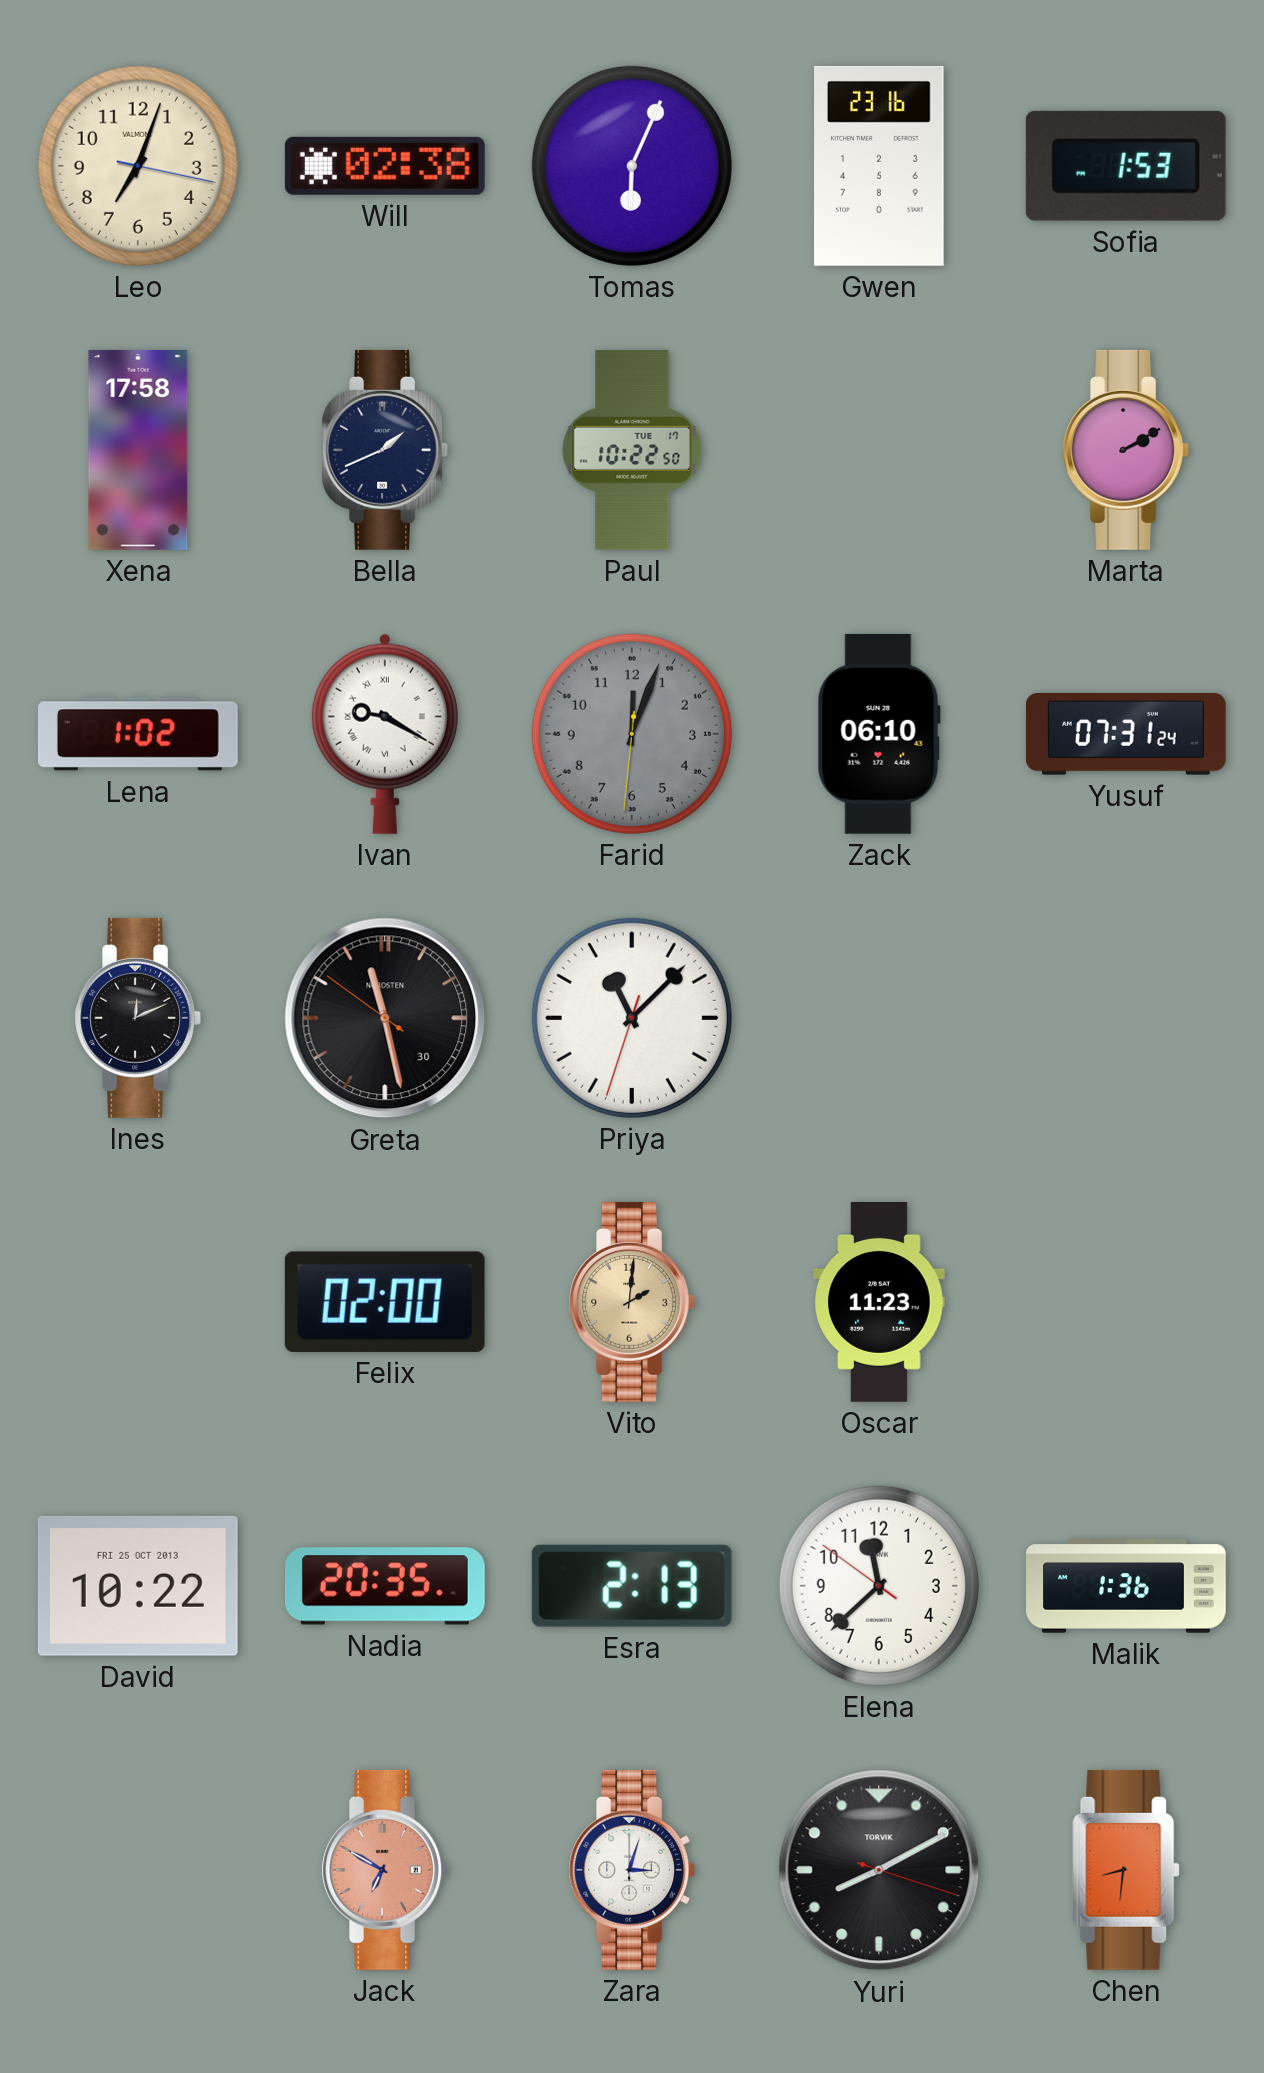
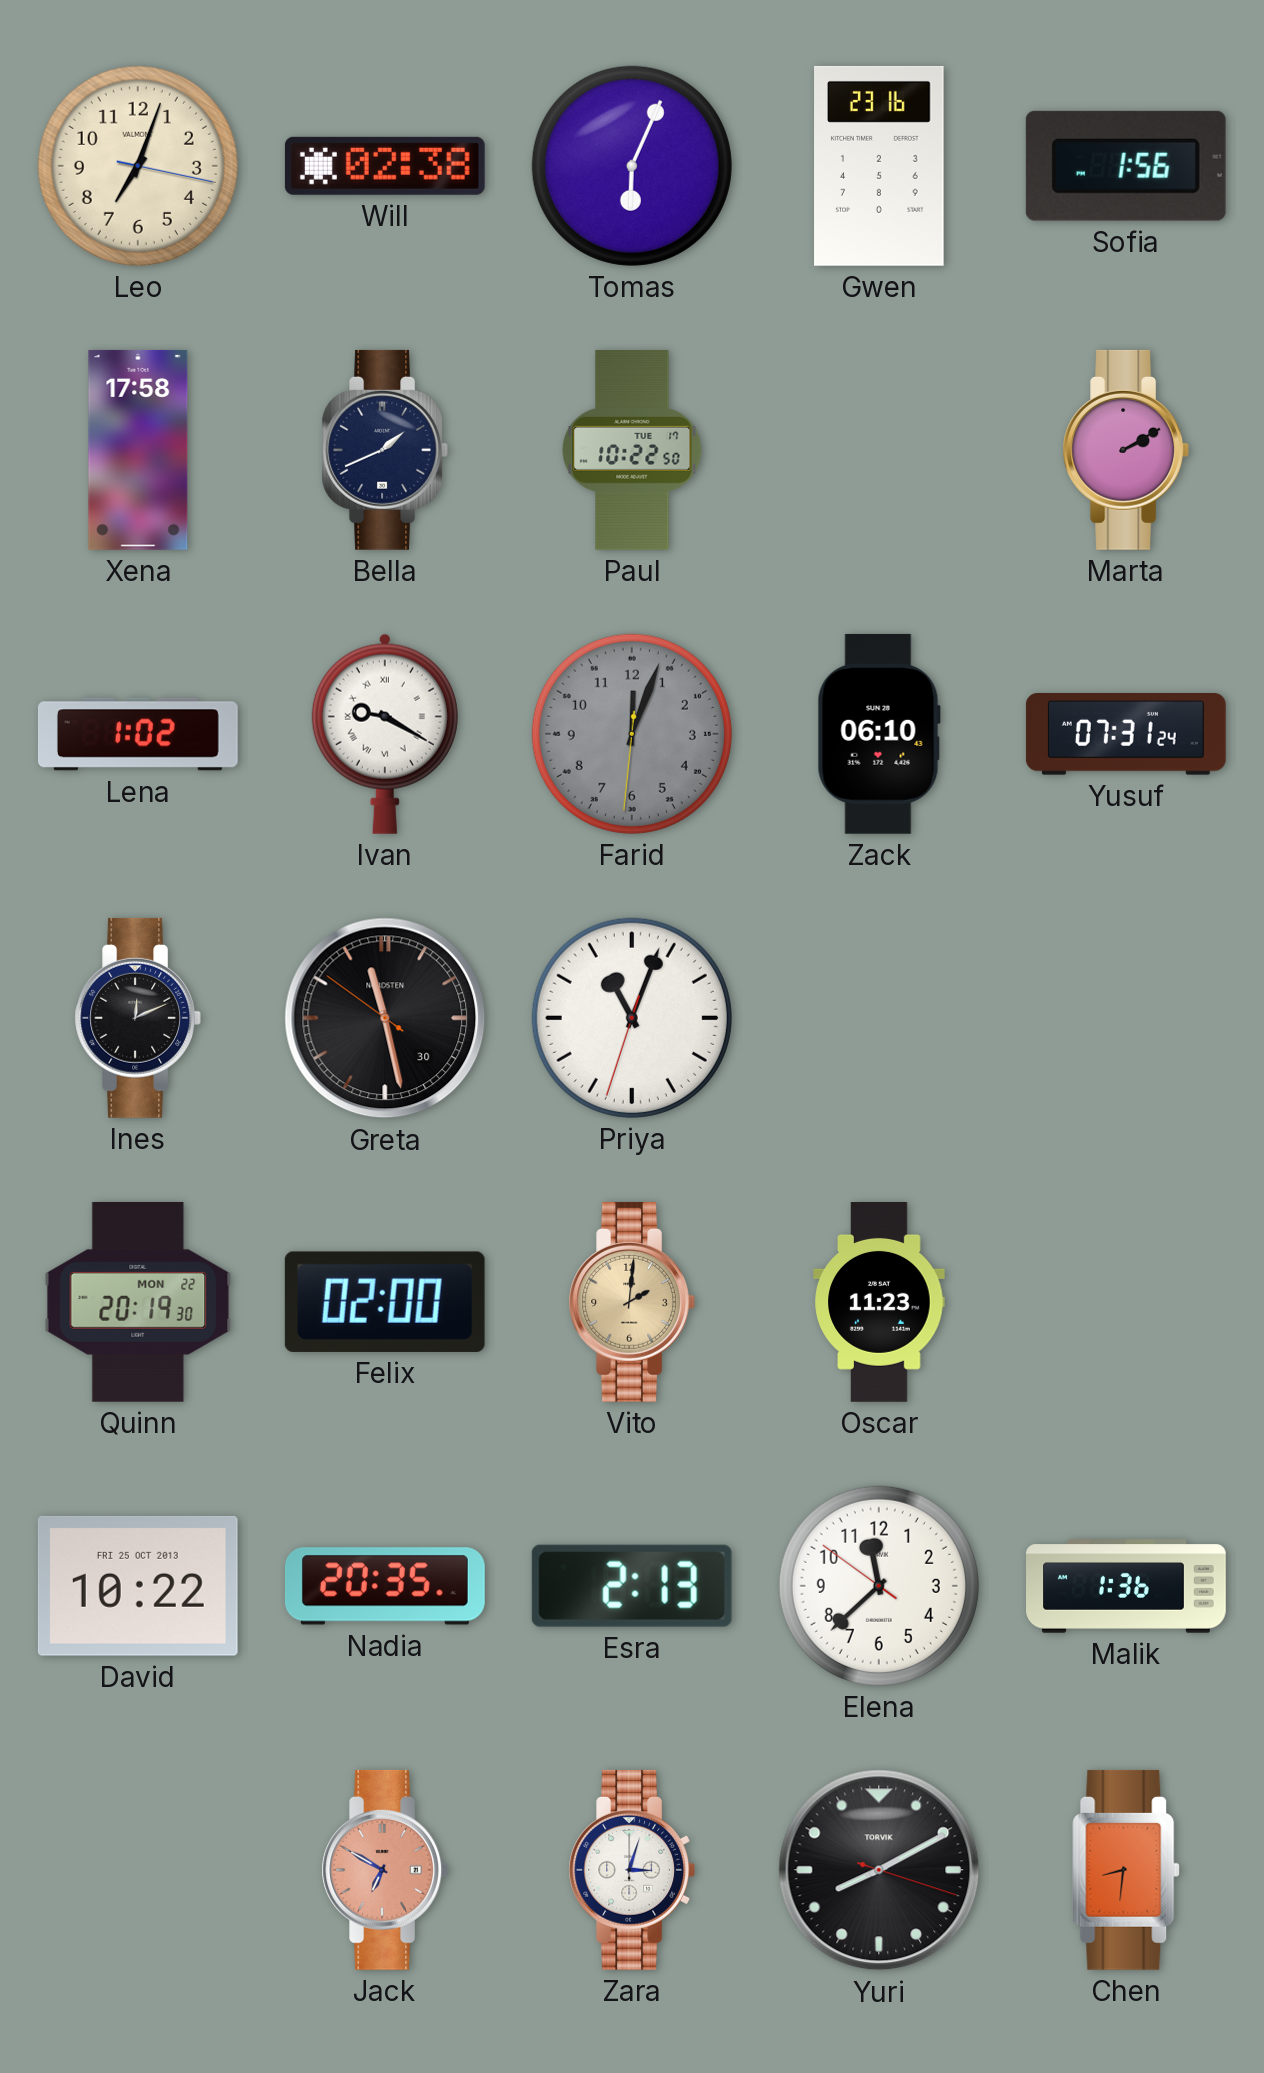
Sofia: 1:53 -> 1:56 (1126, 166)
Priya: 11:07 -> 11:03 (632, 1018)
Quinn: none -> 20:19 (138, 1302)
